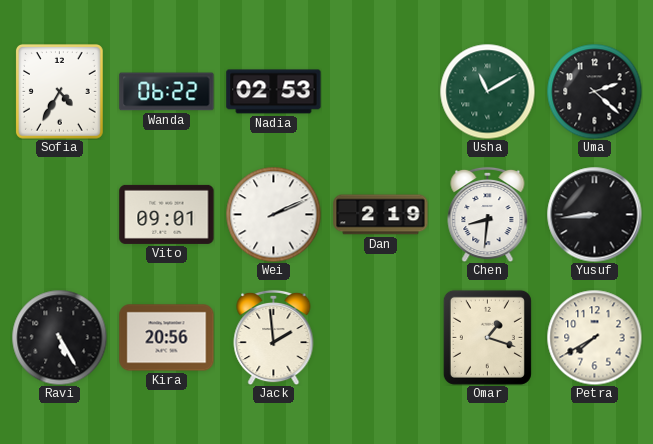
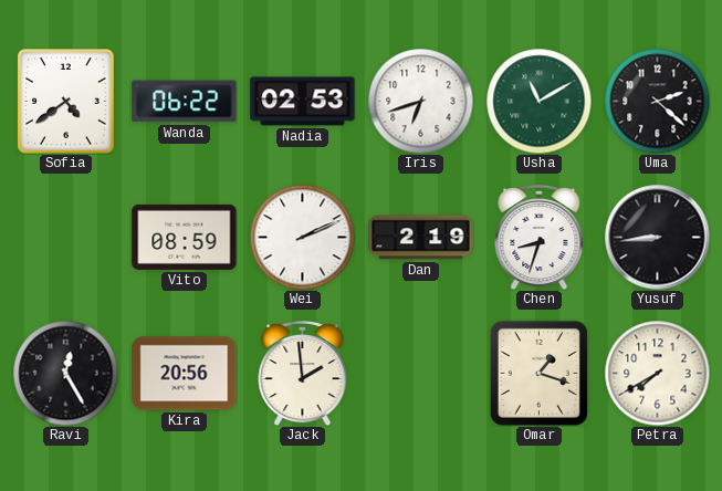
Sofia: 4:35 -> 4:39 (65, 102)
Iris: none -> 6:42 (420, 101)
Vito: 09:01 -> 08:59 (185, 237)
Chen: 8:31 -> 8:33 (540, 237)
Ravi: 5:25 -> 12:25 (65, 373)
